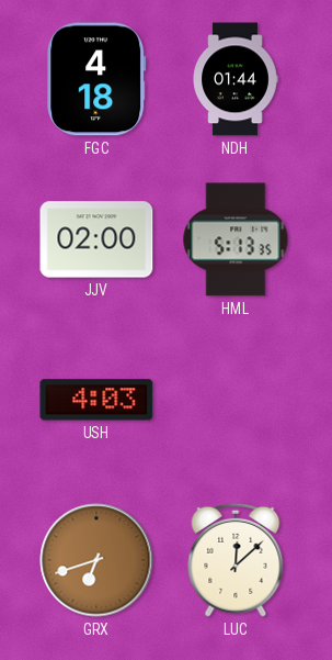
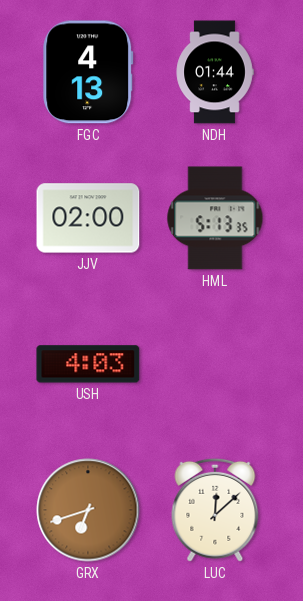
FGC: 4:18 -> 4:13 (88, 72)
